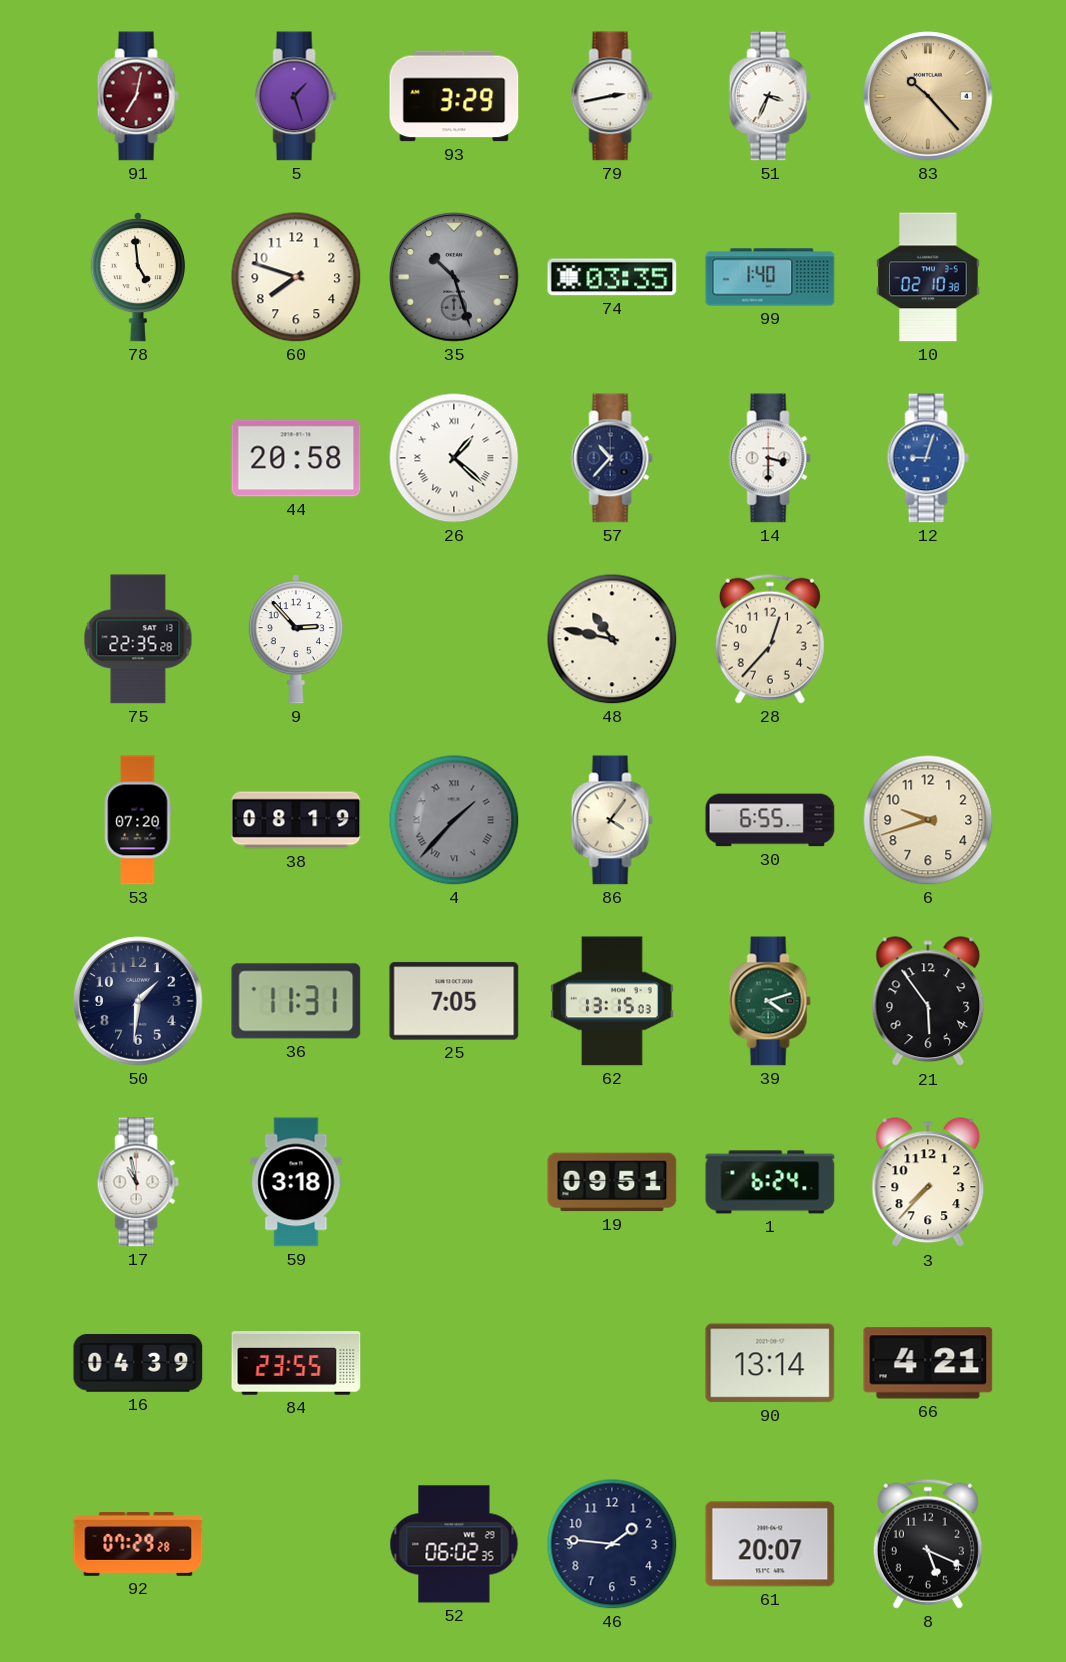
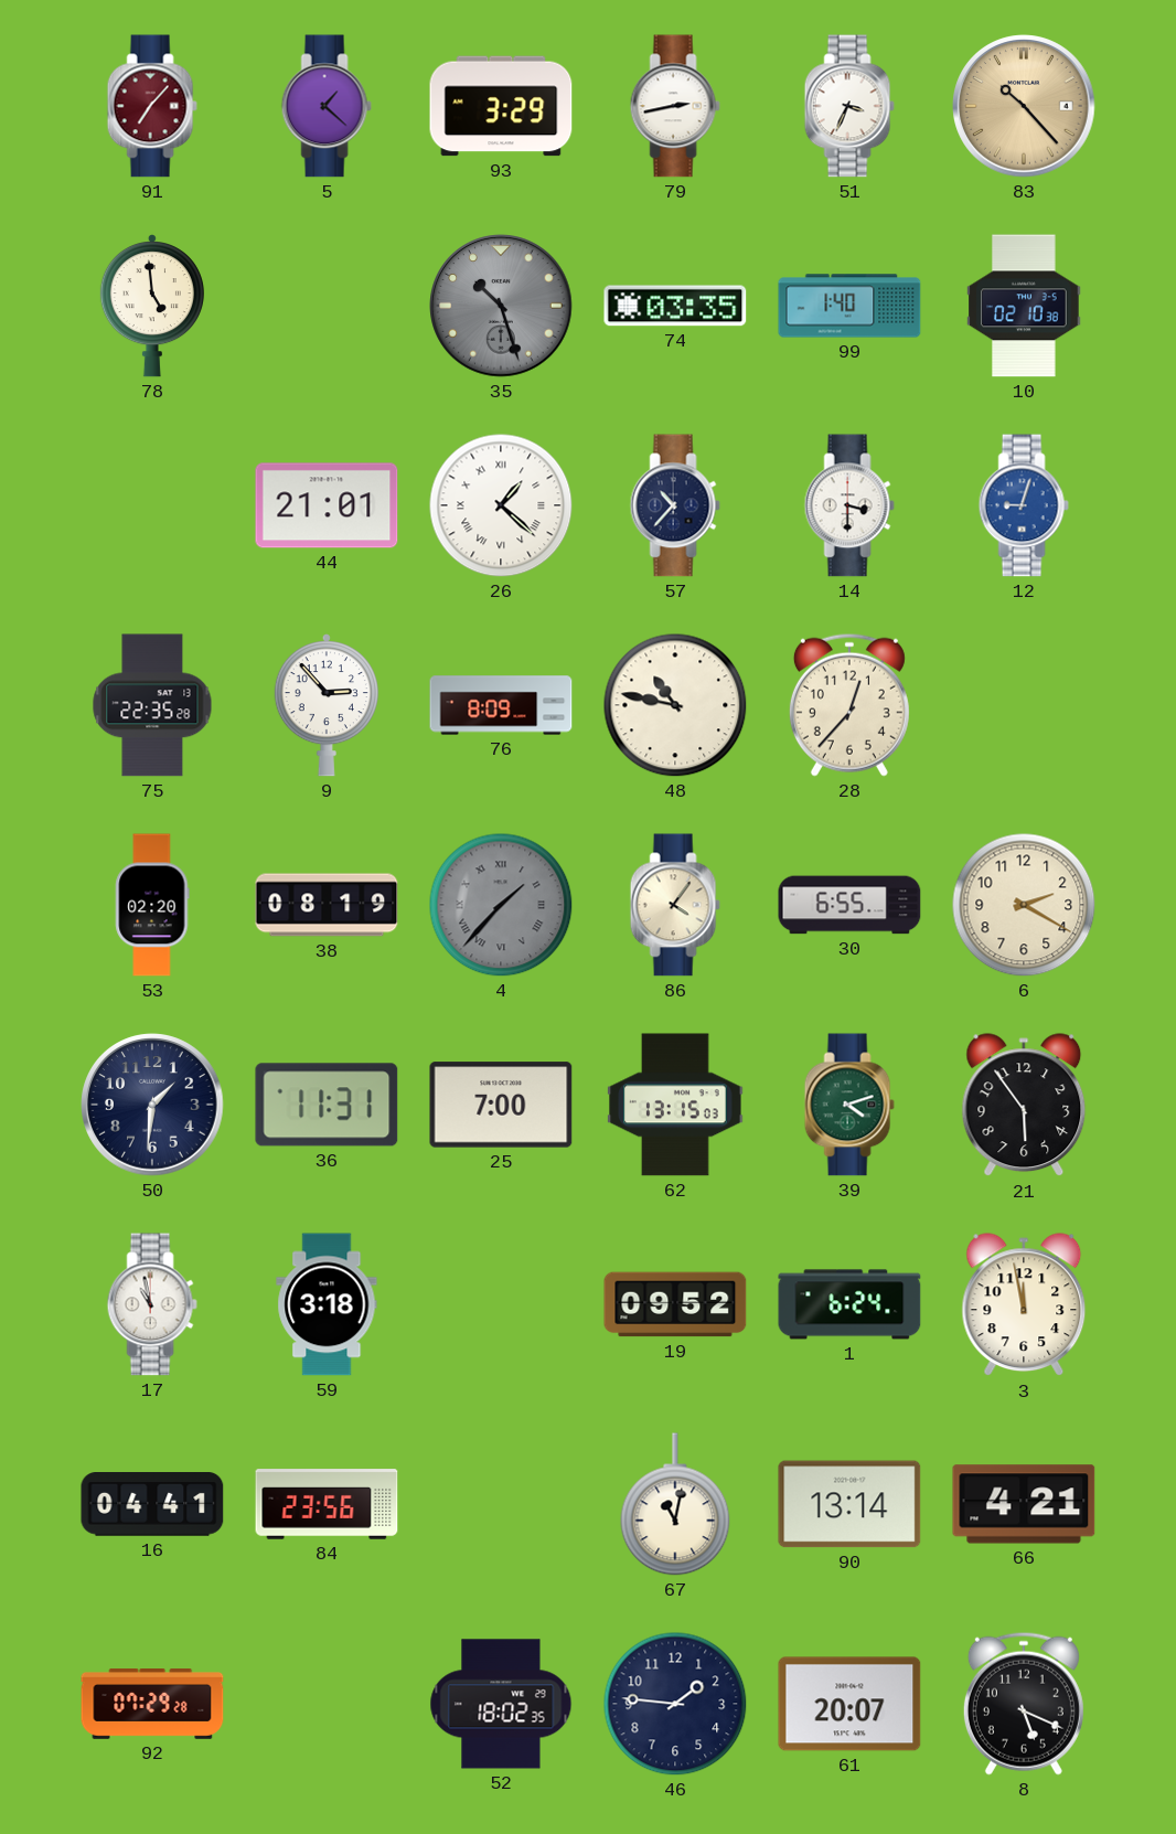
91: 7:02 -> 7:07 (152, 106)
5: 1:27 -> 1:22 (327, 106)
60: 7:48 -> none (296, 277)
44: 20:58 -> 21:01 (327, 505)
76: none -> 8:09 (501, 705)
53: 07:20 -> 02:20 (152, 905)
6: 9:42 -> 2:20 (1024, 905)
25: 7:05 -> 7:00 (501, 1105)
19: 09:51 -> 09:52 (675, 1304)
3: 7:37 -> 11:58 (1024, 1305)
16: 04:39 -> 04:41 (152, 1505)
84: 23:55 -> 23:56 (327, 1504)
67: none -> 11:02 (675, 1504)
52: 06:02 -> 18:02 (501, 1704)
